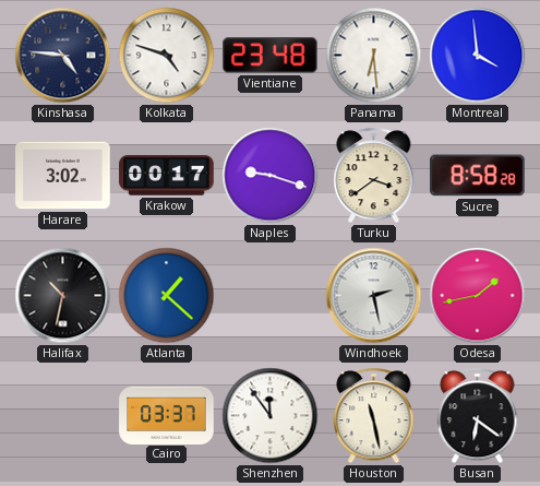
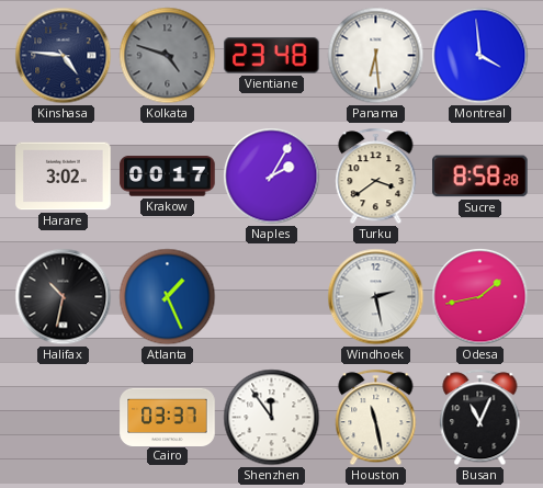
Kolkata dial: white -> grey (168, 56)
Naples: 9:18 -> 2:05 (272, 177)
Atlanta: 1:22 -> 1:26 (168, 297)
Busan: 6:21 -> 11:04 (480, 418)
